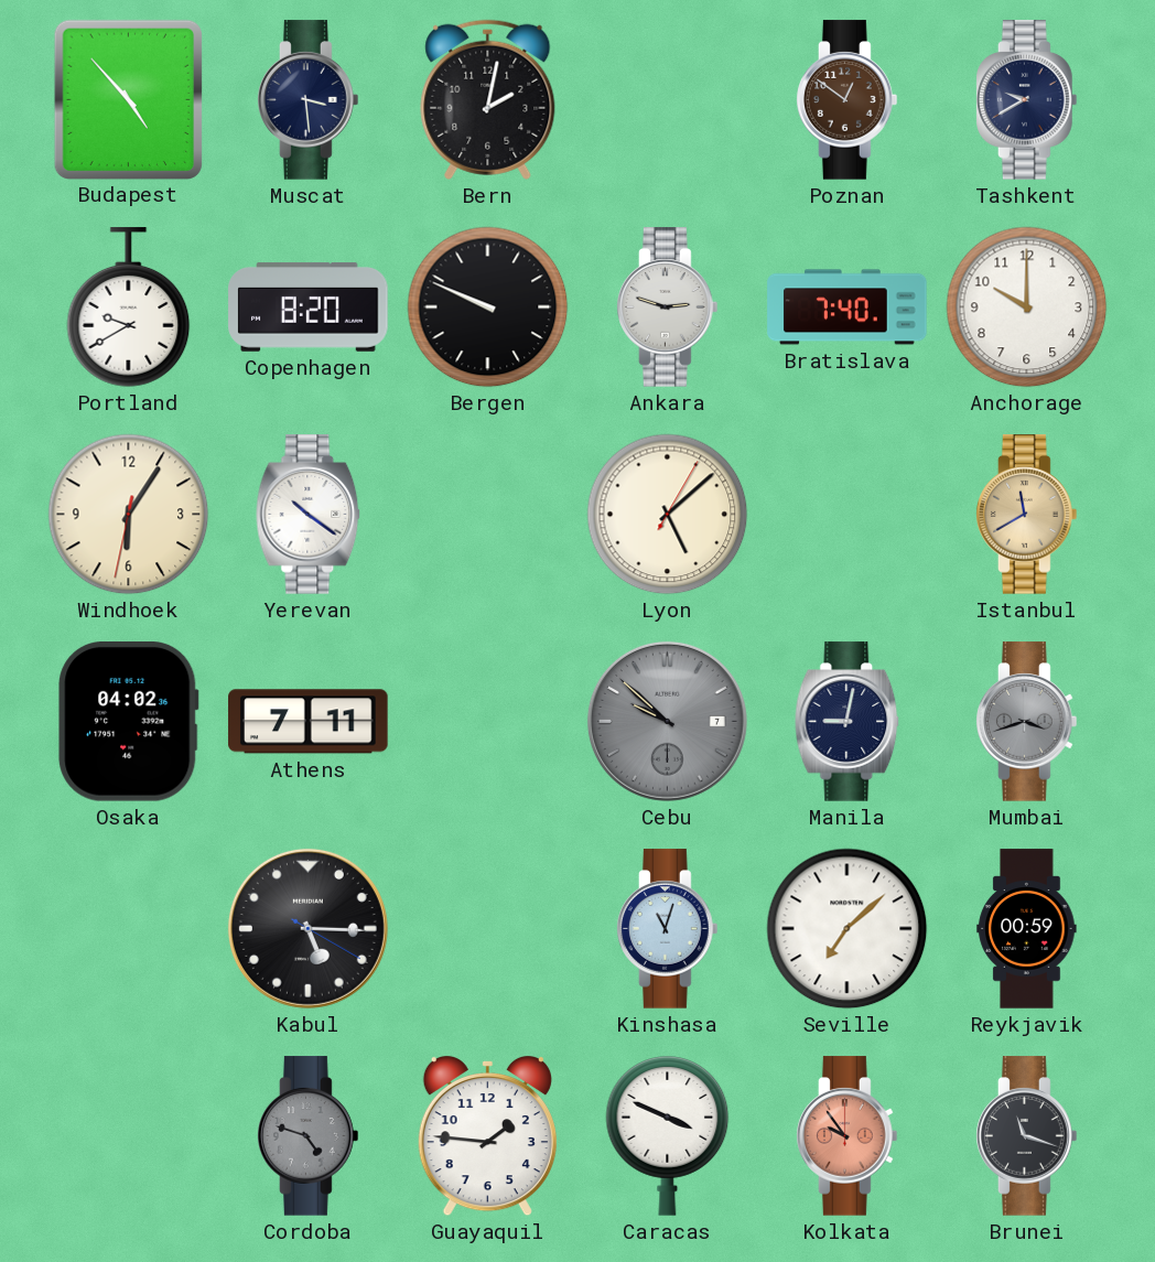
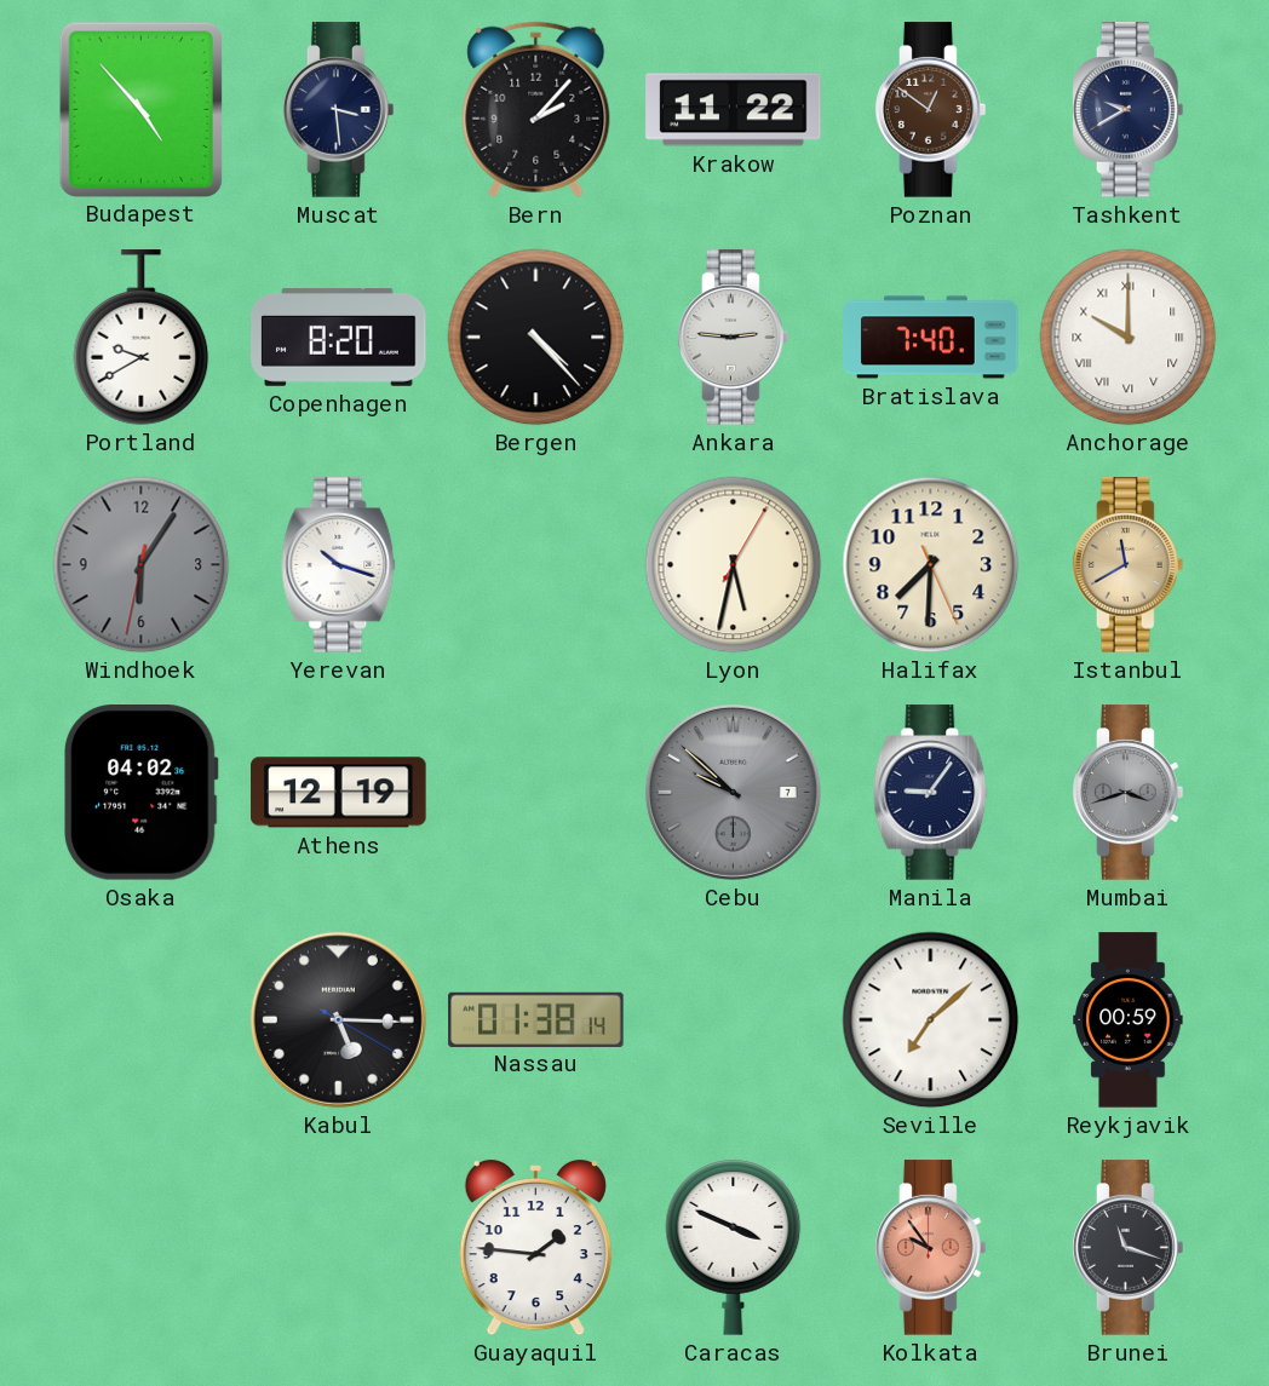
Bern: 2:02 -> 2:07 (536, 109)
Krakow: none -> 11:22 (734, 110)
Bergen: 9:49 -> 4:23 (536, 338)
Ankara: 2:48 -> 2:46 (734, 338)
Anchorage numerals: Arabic -> Roman (1129, 338)
Windhoek dial: cream -> grey (142, 565)
Yerevan: 10:21 -> 10:18 (339, 565)
Lyon: 5:08 -> 5:32 (734, 565)
Halifax: none -> 7:30 (931, 565)
Athens: 7:11 -> 12:19 (339, 793)
Manila: 9:02 -> 9:06 (931, 793)
Nassau: none -> 01:38 (536, 1019)
Kinshasa: 11:03 -> none (668, 929)
Cordoba: 4:48 -> none (309, 1136)
